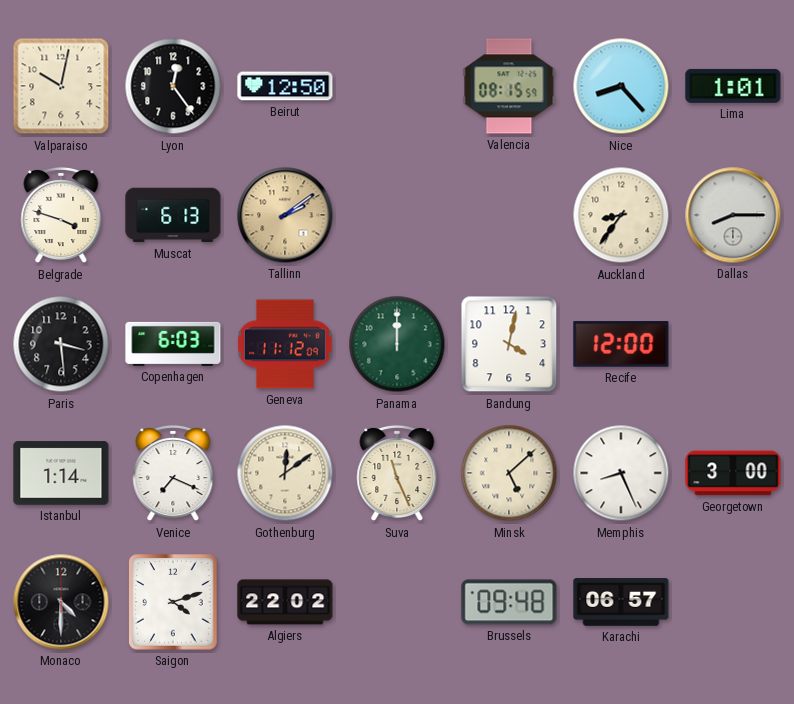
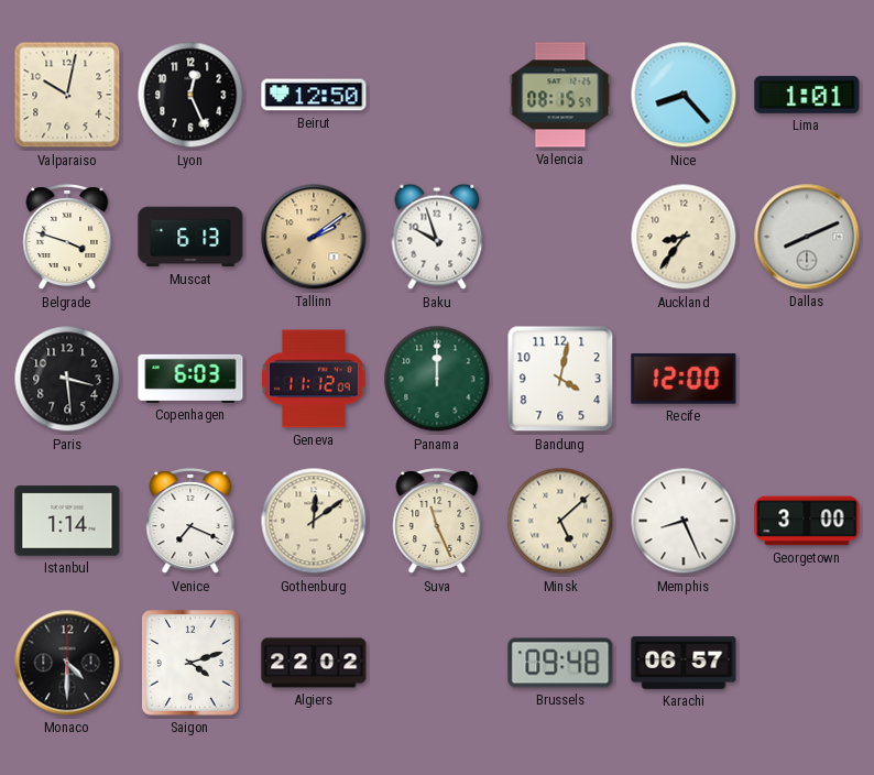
Lyon: 12:24 -> 12:26 (190, 95)
Baku: none -> 9:57 (437, 237)
Dallas: 8:15 -> 8:11 (807, 237)
